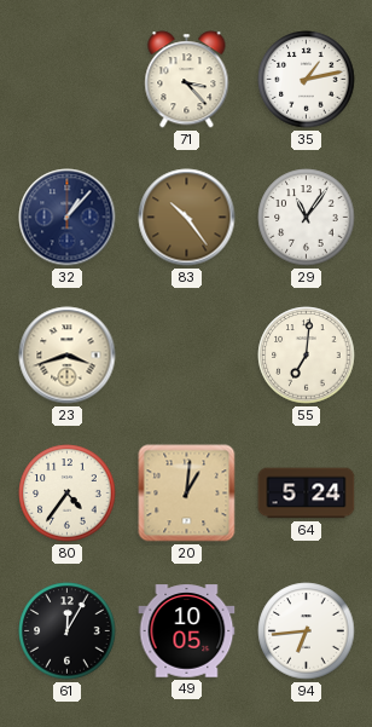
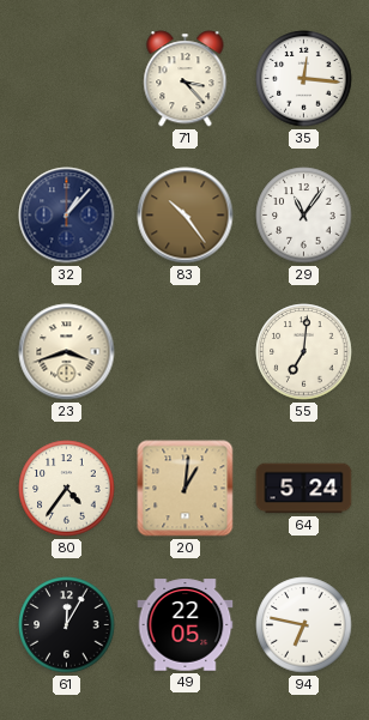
35: 1:13 -> 12:16 (304, 79)
49: 10:05 -> 22:05 (186, 625)
94: 6:44 -> 6:47 (304, 625)
